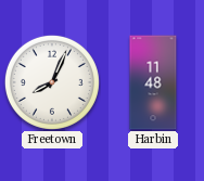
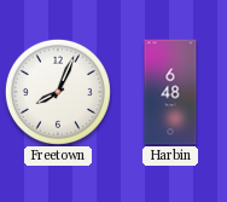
Harbin: 11:48 -> 6:48 (170, 92)
